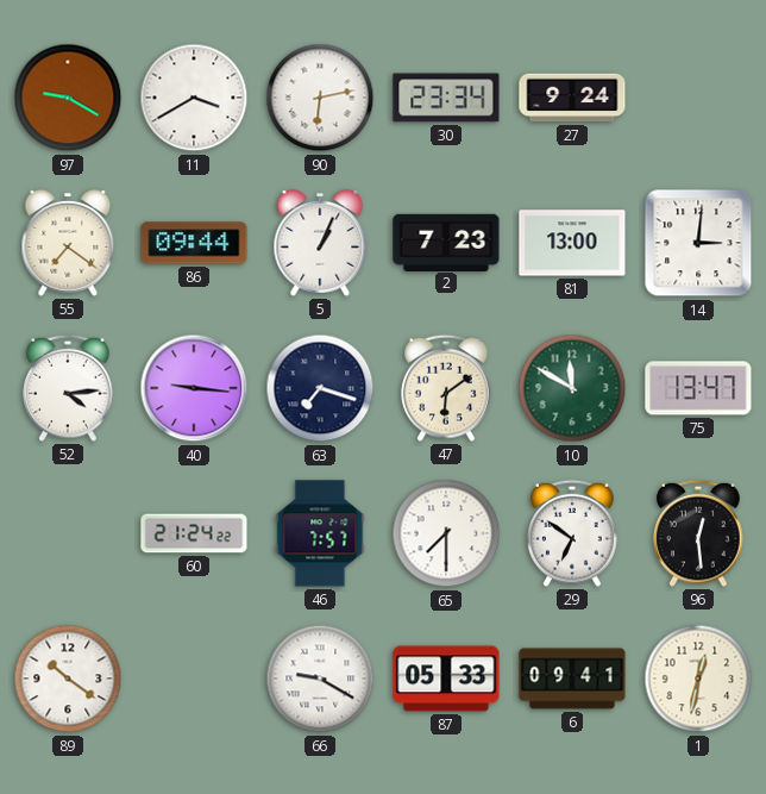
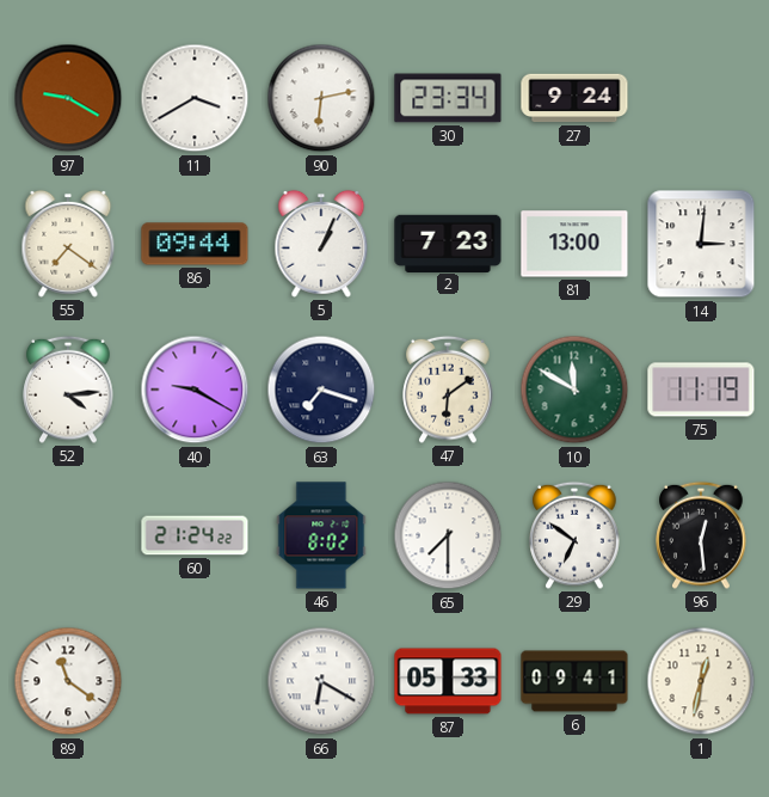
40: 9:16 -> 9:20 (195, 390)
75: 13:47 -> 11:19 (701, 390)
46: 7:57 -> 8:02 (321, 535)
89: 10:21 -> 11:21 (68, 681)
66: 9:20 -> 6:20 (321, 681)
